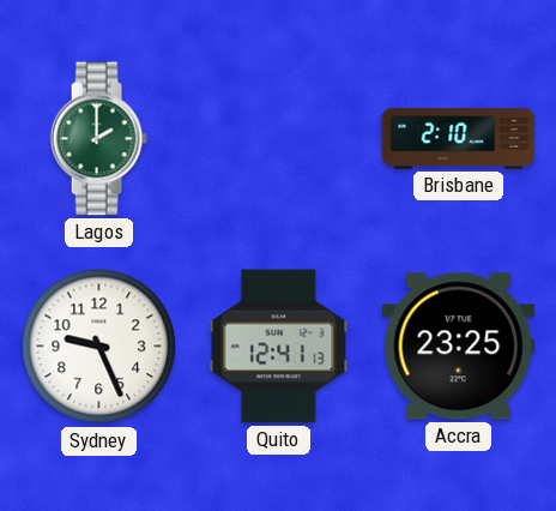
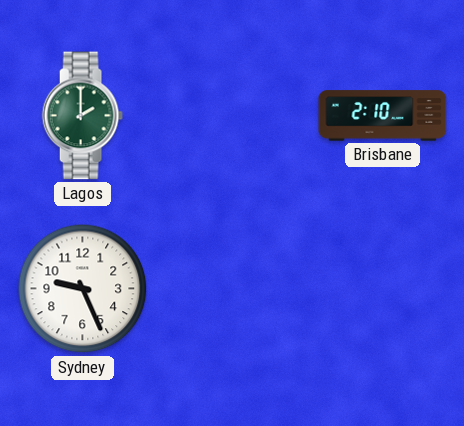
Quito: 12:41 -> none (279, 347)
Accra: 23:25 -> none (459, 347)
